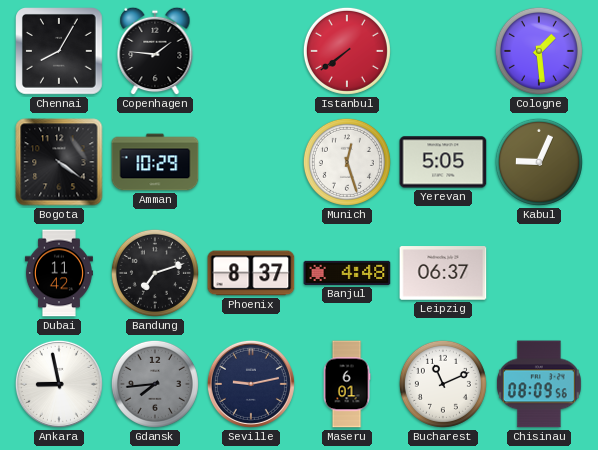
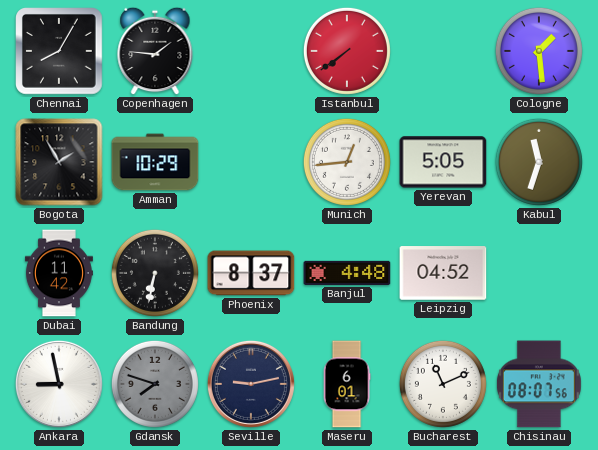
Bogota: 4:21 -> 1:55 (59, 162)
Munich: 12:27 -> 12:44 (347, 162)
Kabul: 9:04 -> 11:33 (539, 162)
Bandung: 7:12 -> 6:32 (155, 273)
Leipzig: 06:37 -> 04:52 (443, 273)
Gdansk: 7:44 -> 7:48 (155, 384)
Chisinau: 08:09 -> 08:07 (539, 384)
